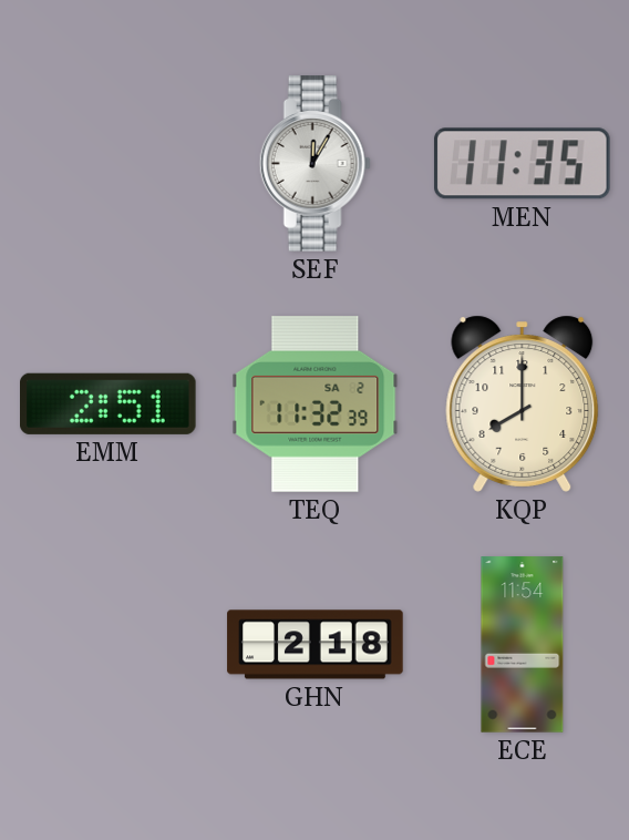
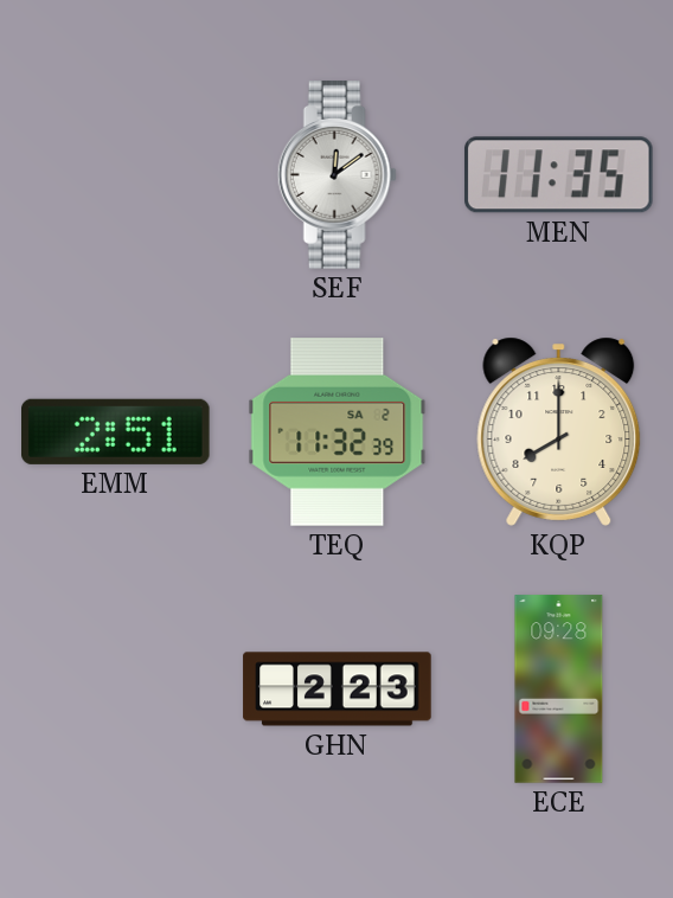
SEF: 12:05 -> 12:09 (336, 175)
GHN: 2:18 -> 2:23 (338, 689)
ECE: 11:54 -> 09:28 (559, 689)
